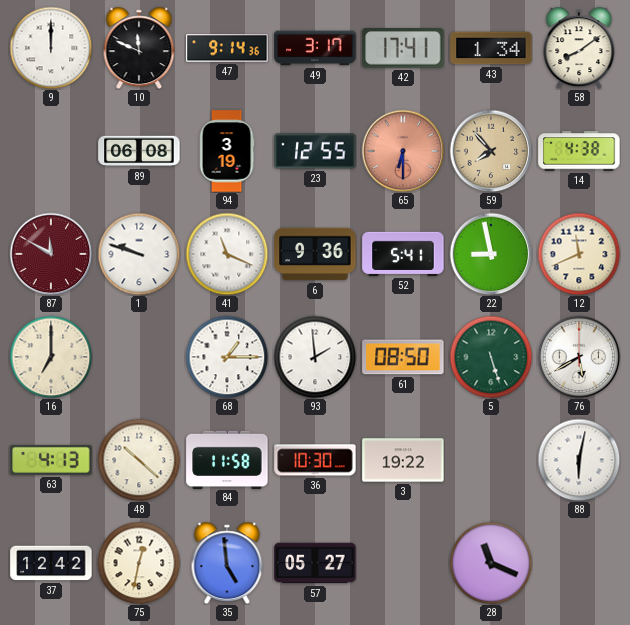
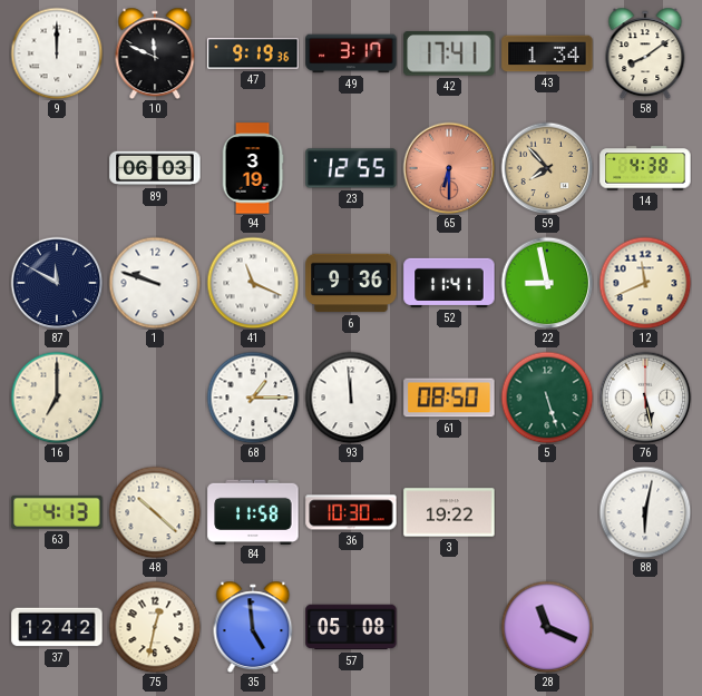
47: 9:14 -> 9:19 (253, 53)
89: 06:08 -> 06:03 (155, 168)
87 dial: burgundy -> navy (57, 283)
52: 5:41 -> 11:41 (449, 283)
93: 1:59 -> 11:59 (351, 398)
76: 5:40 -> 5:28 (645, 398)
57: 05:27 -> 05:08 (351, 627)
